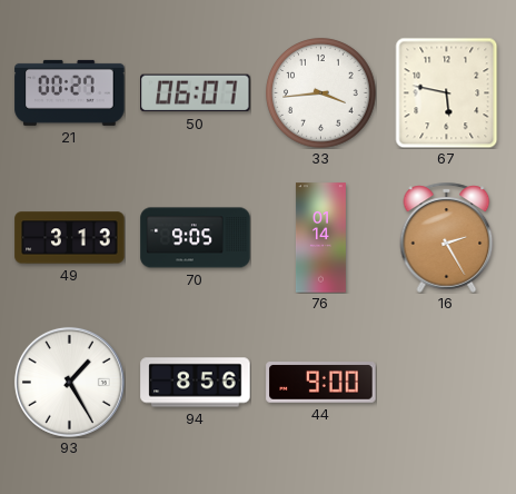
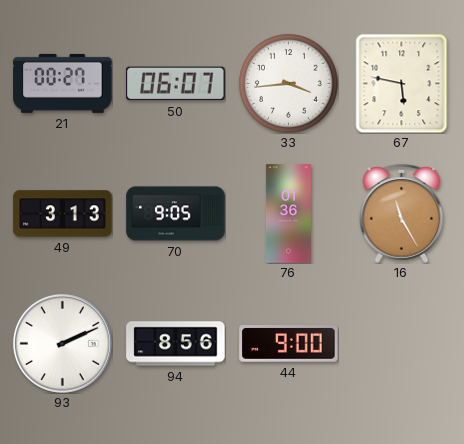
76: 01:14 -> 01:36 (288, 214)
16: 2:25 -> 11:25 (402, 213)
93: 1:25 -> 2:11 (62, 343)
